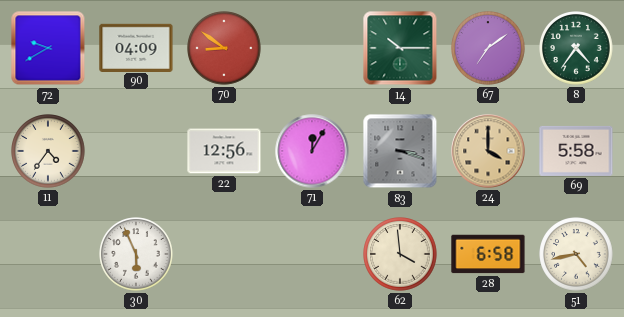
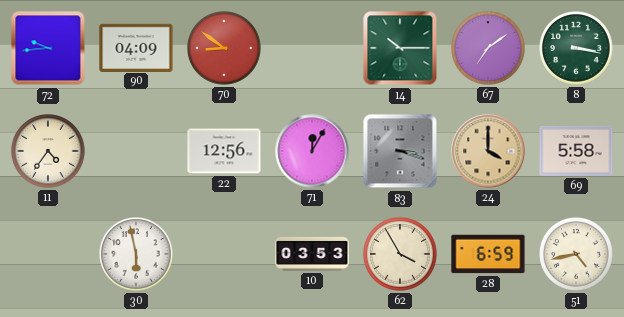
72: 9:40 -> 9:44 (48, 48)
8: 4:36 -> 3:17 (576, 48)
30: 5:56 -> 5:58 (136, 254)
10: none -> 03:53 (312, 254)
62: 3:59 -> 3:55 (400, 254)
28: 6:58 -> 6:59 (488, 254)
